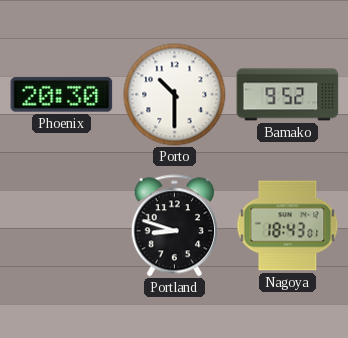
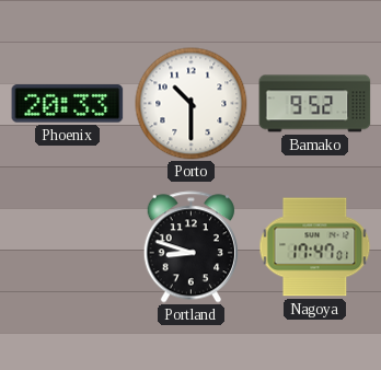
Phoenix: 20:30 -> 20:33 (68, 104)
Nagoya: 18:43 -> 17:47 (315, 247)
